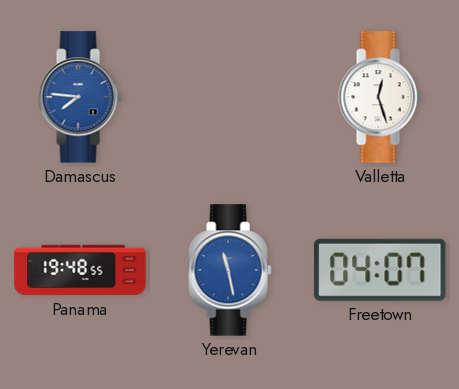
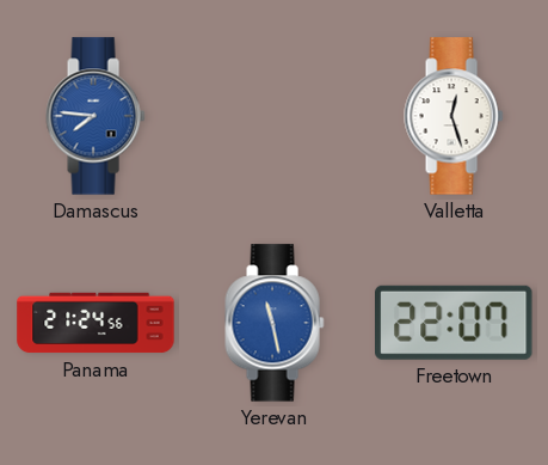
Panama: 19:48 -> 21:24 (96, 323)
Freetown: 04:07 -> 22:07 (455, 323)
